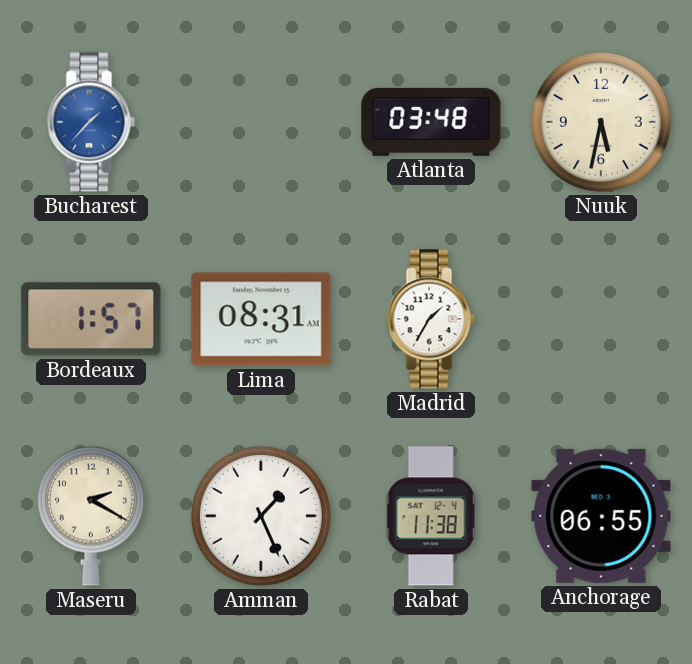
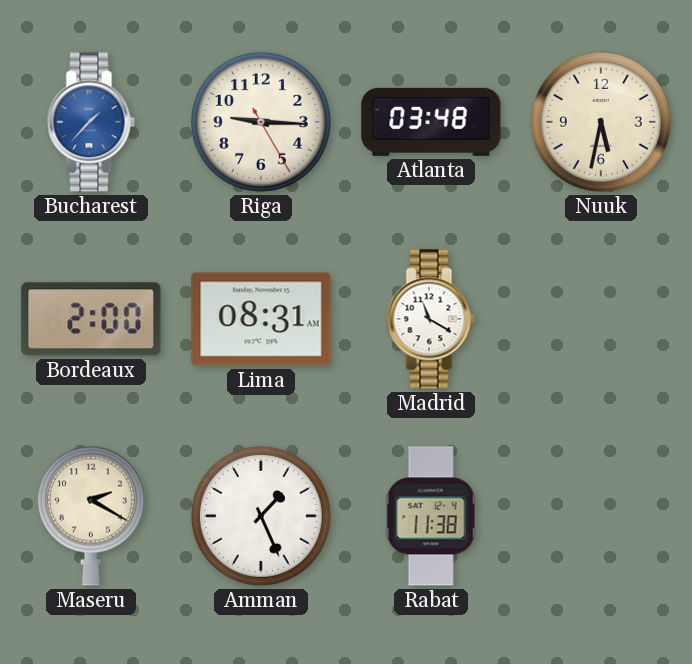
Riga: none -> 9:15 (261, 122)
Bordeaux: 1:57 -> 2:00 (91, 319)
Madrid: 1:35 -> 11:20 (431, 319)
Anchorage: 06:55 -> none (601, 516)
